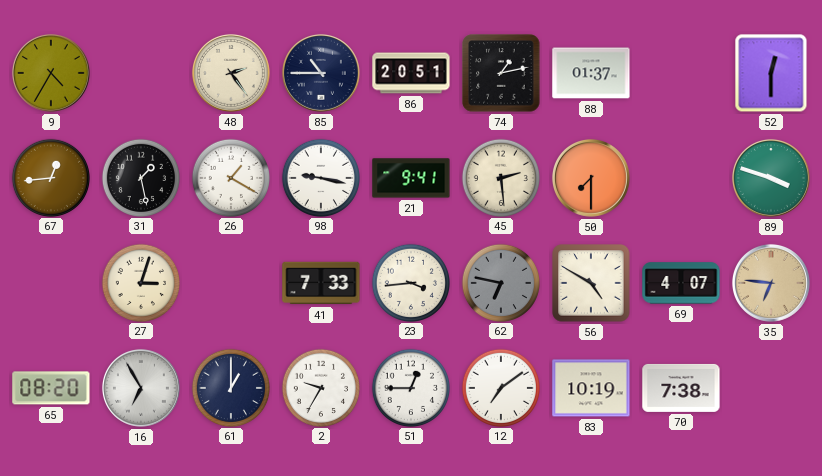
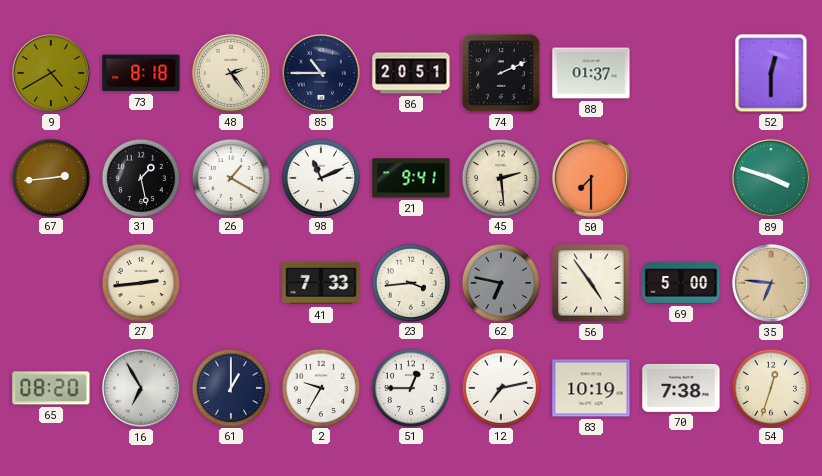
9: 4:35 -> 4:40 (51, 73)
73: none -> 8:18 (141, 73)
74: 1:13 -> 2:11 (501, 73)
67: 12:44 -> 2:44 (50, 177)
98: 9:17 -> 11:11 (320, 177)
27: 3:03 -> 2:44 (140, 282)
56: 4:50 -> 4:54 (591, 283)
69: 4:07 -> 5:00 (681, 283)
12: 7:09 -> 7:13 (500, 387)
54: none -> 12:33 (770, 387)
